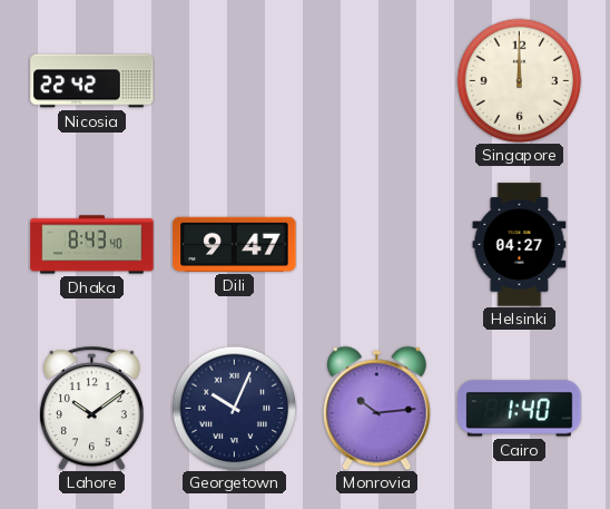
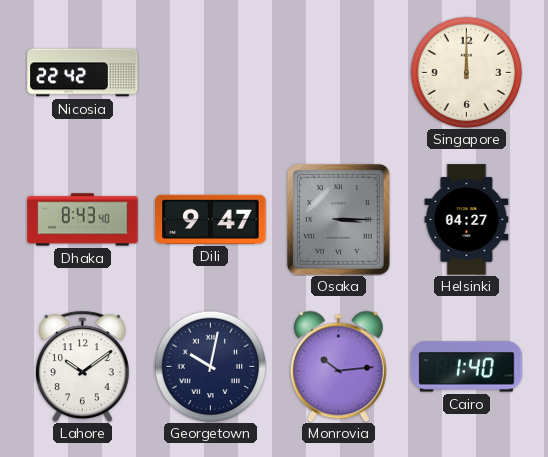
Osaka: none -> 3:15 (338, 220)
Georgetown: 10:04 -> 10:02 (210, 366)
